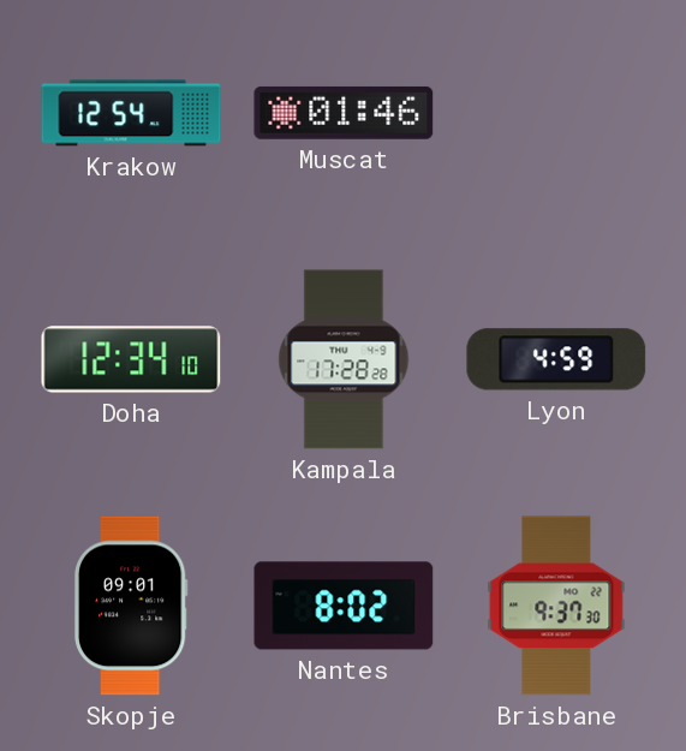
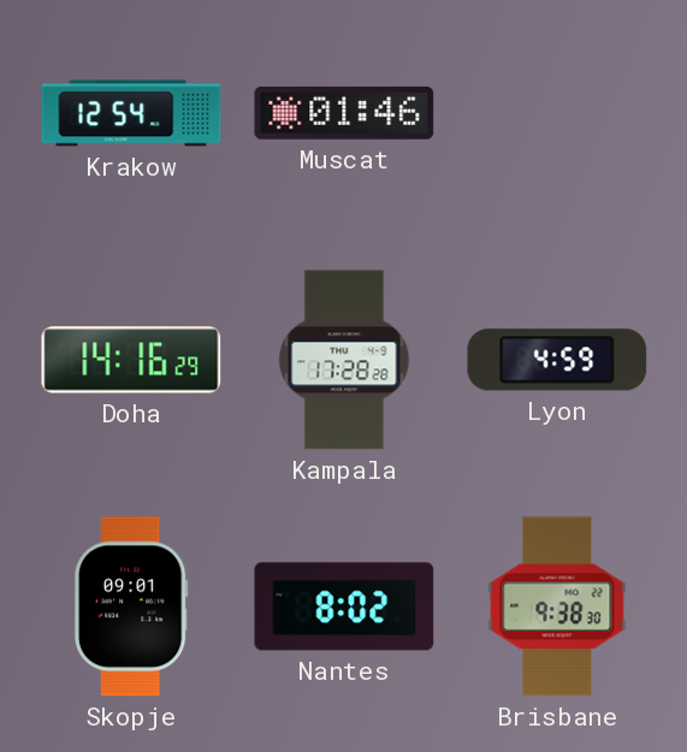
Doha: 12:34 -> 14:16 (131, 360)
Brisbane: 9:37 -> 9:38 (557, 606)
